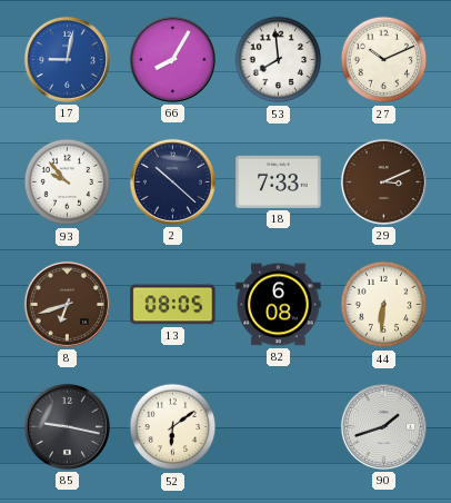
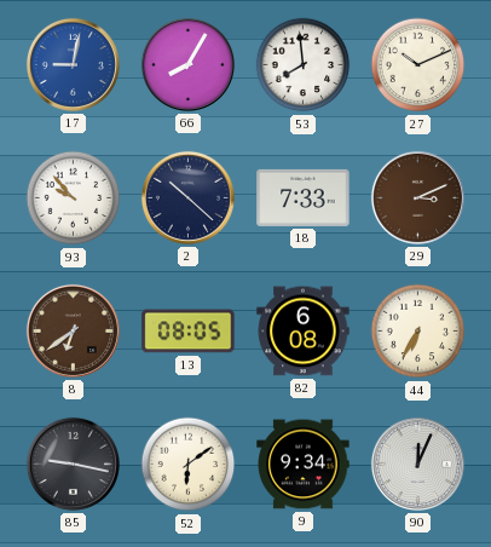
8: 6:42 -> 6:39 (73, 330)
44: 6:31 -> 6:35 (418, 332)
9: none -> 9:34 (304, 465)
90: 1:42 -> 12:04 (417, 463)
